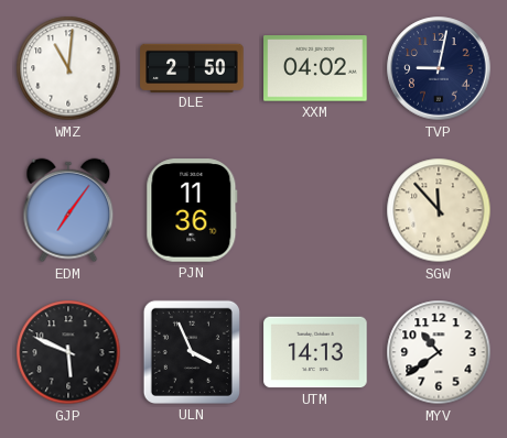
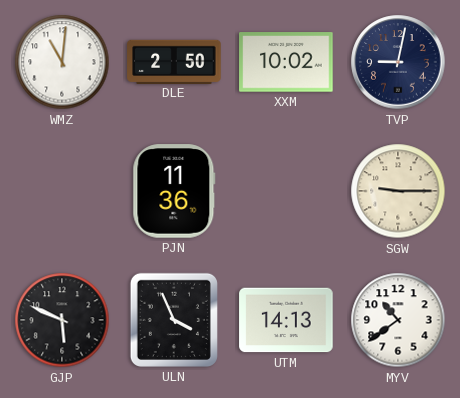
XXM: 04:02 -> 10:02 (286, 62)
EDM: 7:06 -> none (68, 210)
SGW: 11:53 -> 9:15 (398, 191)
